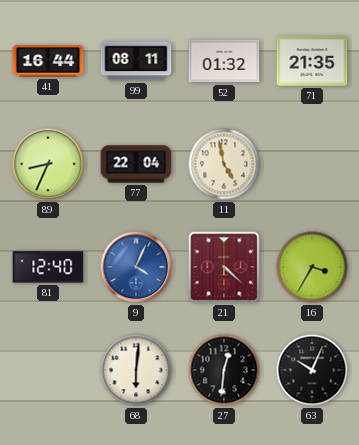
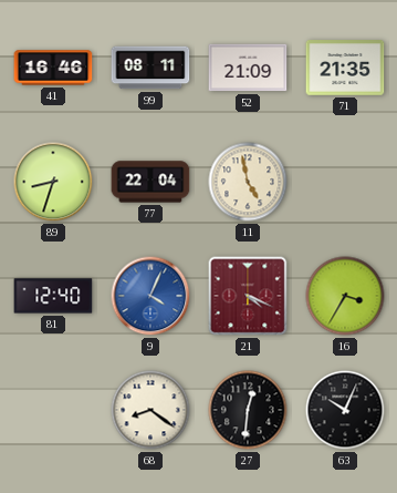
41: 16:44 -> 16:46 (53, 68)
52: 01:32 -> 21:09 (248, 68)
89: 8:34 -> 8:33 (53, 182)
21: 4:22 -> 4:19 (248, 296)
68: 6:01 -> 8:21 (150, 410)
